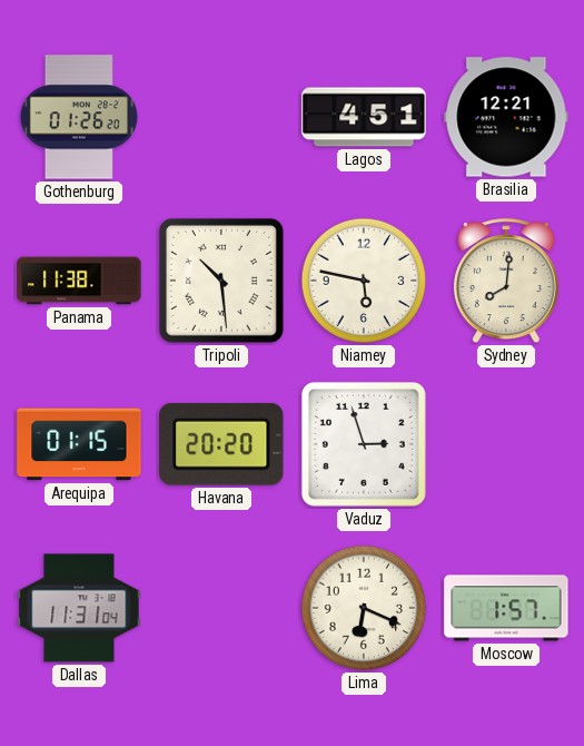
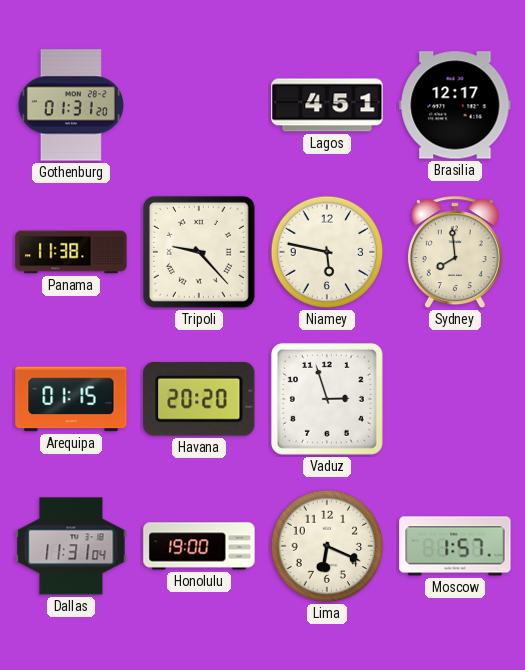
Gothenburg: 01:26 -> 01:31 (71, 105)
Brasilia: 12:21 -> 12:17 (455, 105)
Tripoli: 10:29 -> 9:23 (199, 252)
Sydney: 8:01 -> 7:59 (455, 253)
Honolulu: none -> 19:00 (199, 546)
